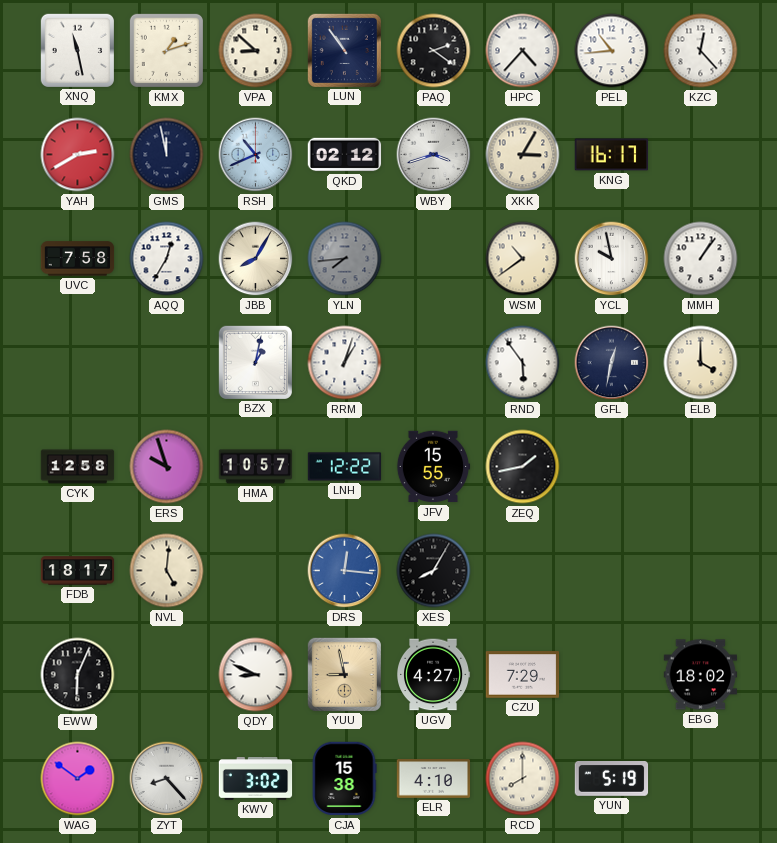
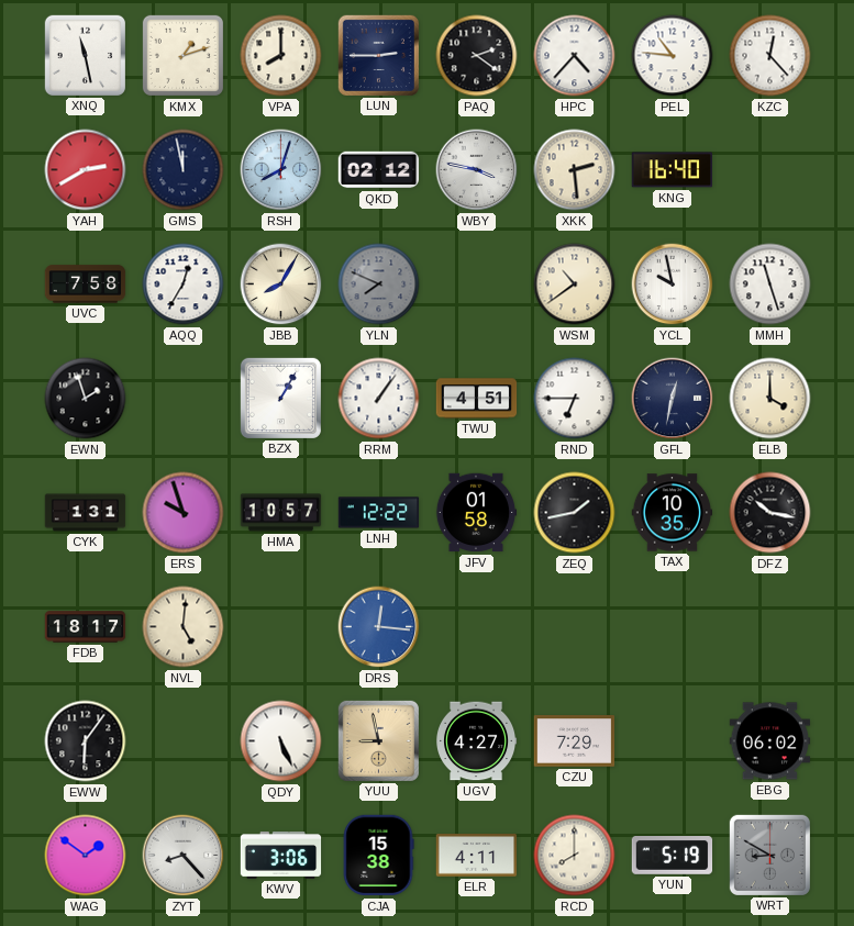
VPA: 8:52 -> 8:00 (281, 56)
LUN: 10:54 -> 2:45 (378, 55)
PEL: 10:44 -> 10:46 (673, 56)
RSH: 10:41 -> 8:03 (281, 170)
WBY: 3:42 -> 3:47 (477, 170)
XKK: 3:05 -> 2:29 (575, 170)
KNG: 16:17 -> 16:40 (673, 170)
YLN: 7:44 -> 7:49 (379, 285)
MMH: 1:06 -> 11:27 (770, 285)
EWN: none -> 1:57 (86, 399)
BZX: 1:02 -> 1:05 (280, 398)
RRM: 1:03 -> 1:06 (379, 399)
TWU: none -> 4:51 (477, 399)
RND: 5:54 -> 6:45 (575, 399)
CYK: 12:58 -> 1:31 (86, 513)
JFV: 15:55 -> 01:58 (476, 513)
TAX: none -> 10:35 (673, 513)
DFZ: none -> 10:17 (770, 513)
XES: 8:05 -> none (434, 571)
EWW: 6:04 -> 6:06 (86, 741)
QDY: 8:49 -> 5:26 (281, 741)
EBG: 18:02 -> 06:02 (770, 741)
KWV: 3:02 -> 3:06 (281, 856)
ELR: 4:10 -> 4:11 (477, 856)
WRT: none -> 8:50 (769, 855)
